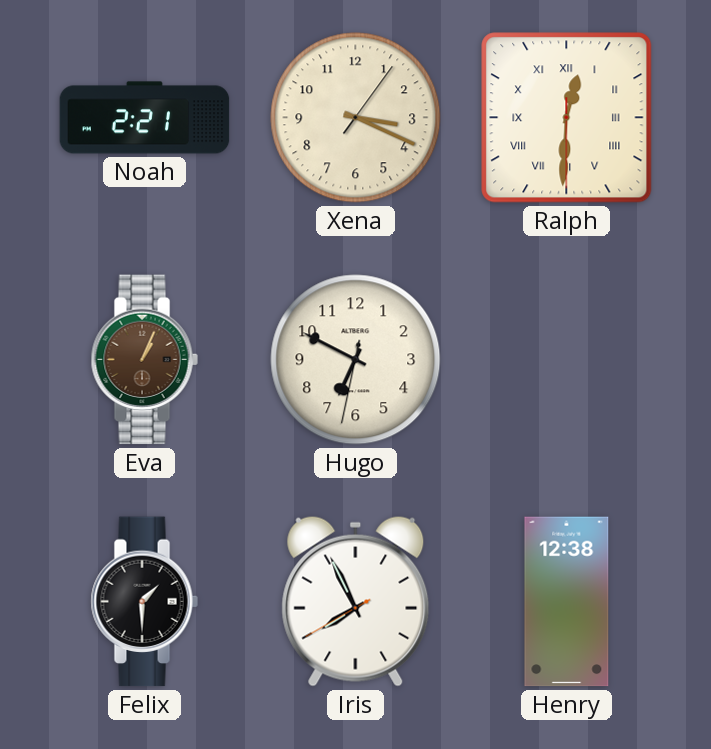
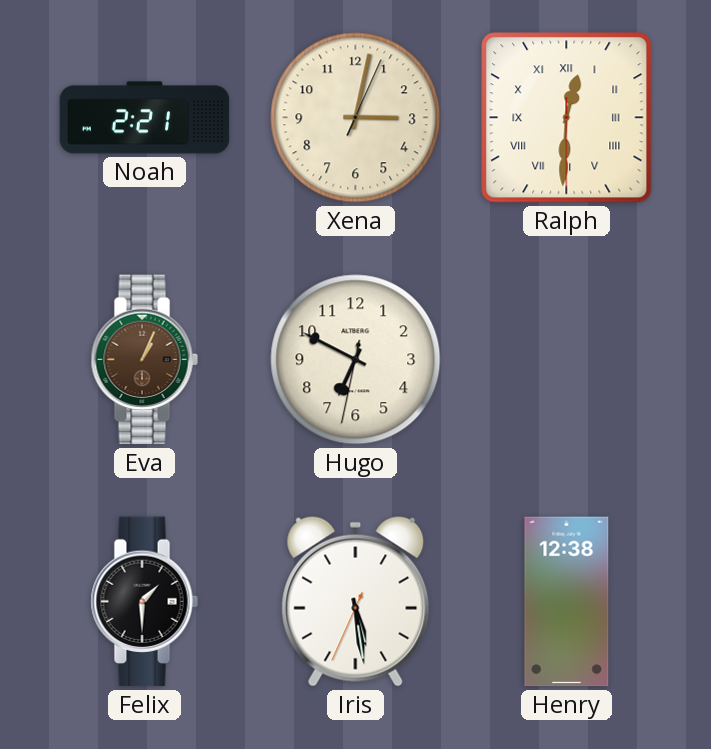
Xena: 3:19 -> 3:02 (356, 118)
Iris: 7:55 -> 5:28 (356, 601)
